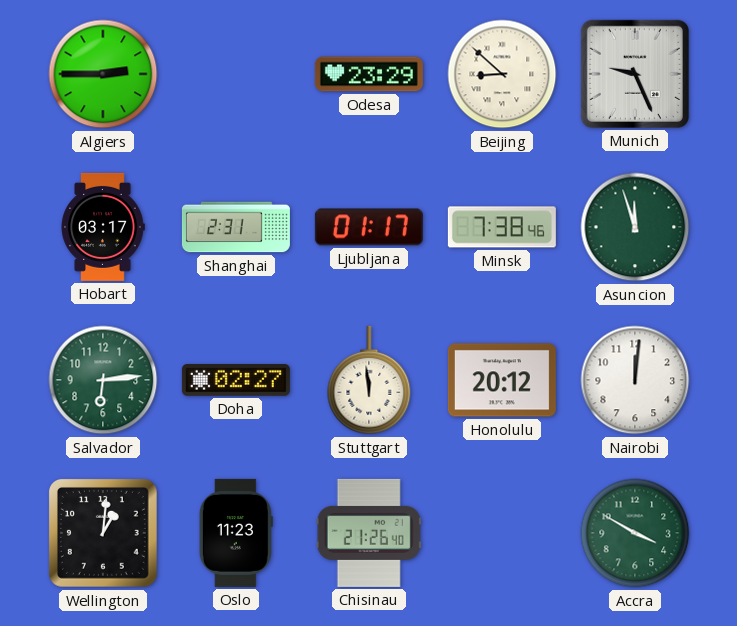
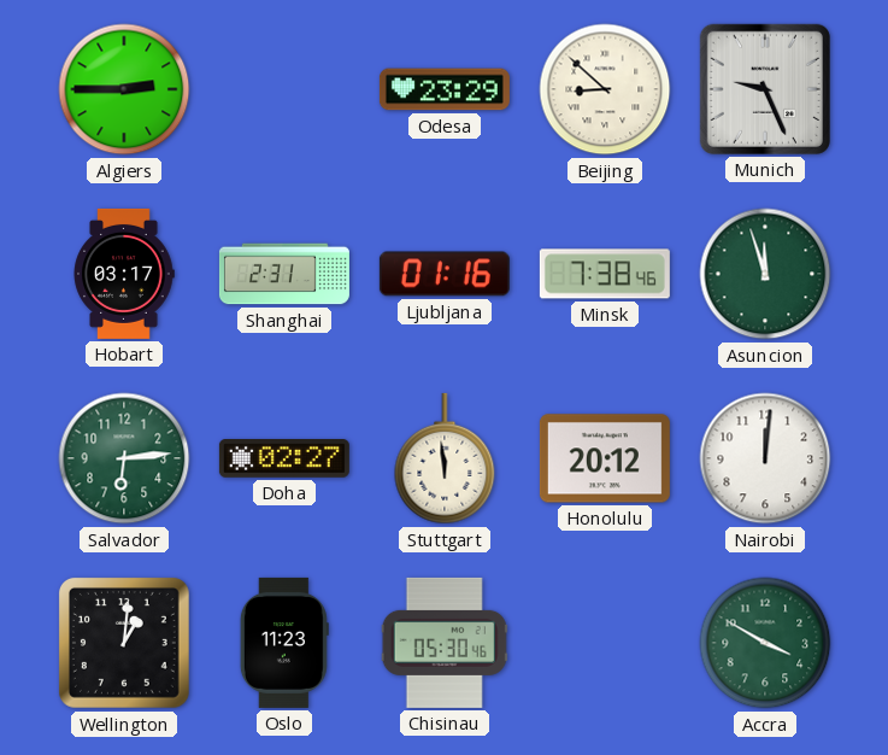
Ljubljana: 01:17 -> 01:16 (445, 274)
Chisinau: 21:26 -> 05:30 (445, 643)
